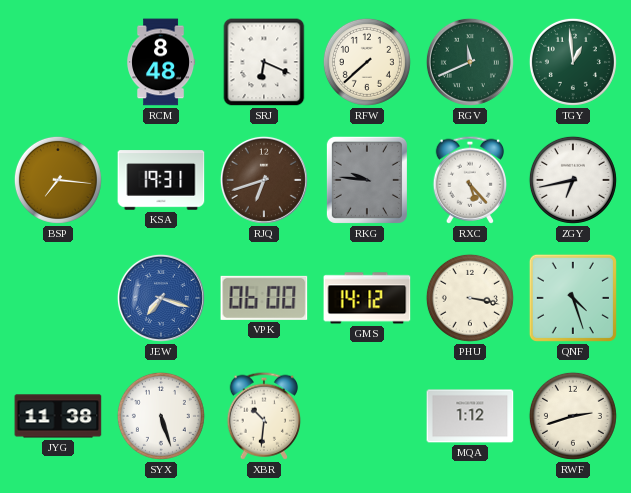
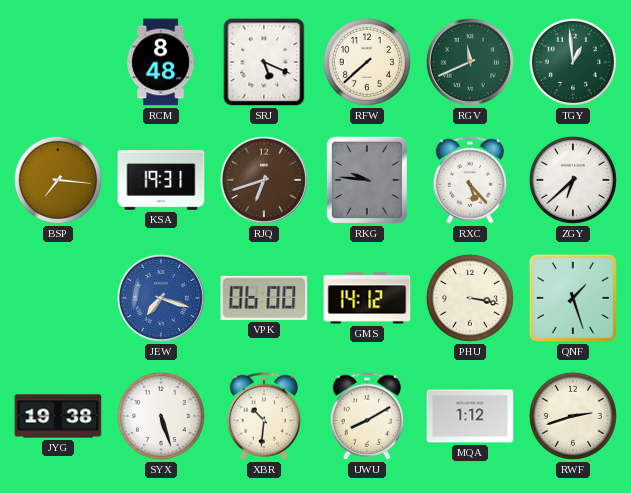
SRJ: 6:19 -> 5:19 (264, 62)
ZGY: 6:43 -> 6:38 (573, 180)
QNF: 4:27 -> 1:27 (573, 298)
JYG: 11:38 -> 19:38 (58, 416)
UWU: none -> 8:10 (366, 416)
